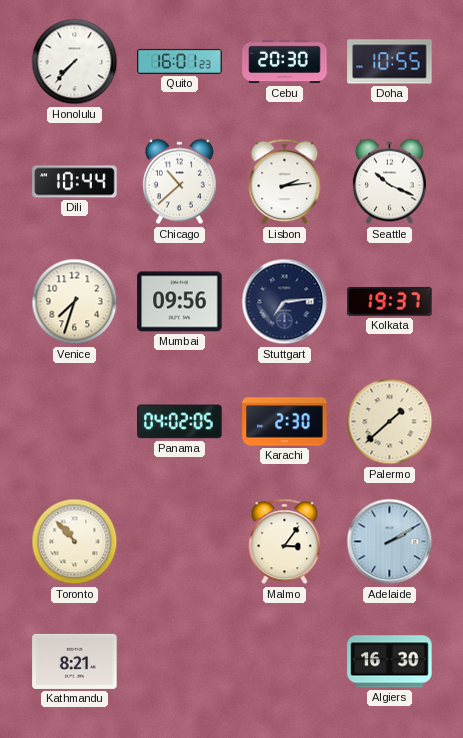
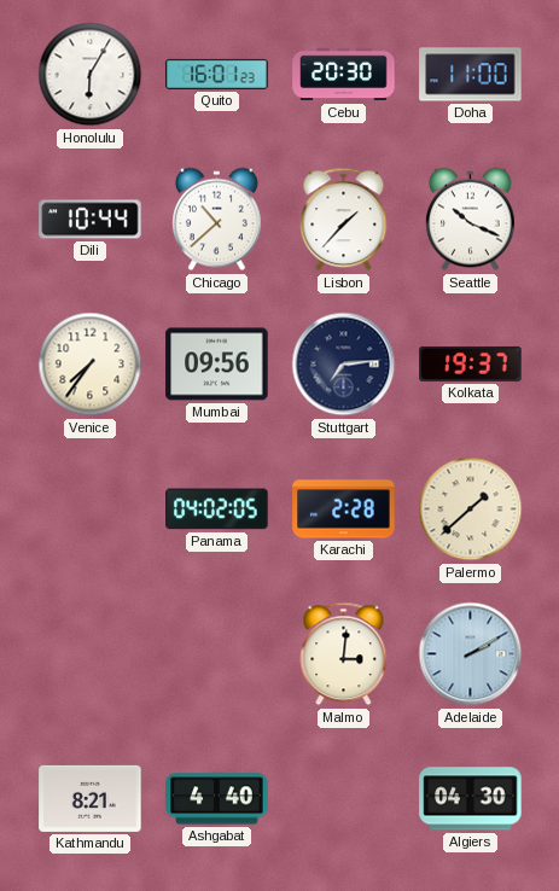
Honolulu: 7:37 -> 6:05 (91, 75)
Doha: 10:55 -> 11:00 (471, 75)
Lisbon: 2:14 -> 1:37 (344, 220)
Venice: 7:33 -> 7:36 (91, 365)
Karachi: 2:30 -> 2:28 (344, 509)
Toronto: 10:53 -> none (75, 542)
Malmo: 3:06 -> 3:01 (344, 654)
Ashgabat: none -> 4:40 (217, 799)
Algiers: 16:30 -> 04:30 (471, 799)
